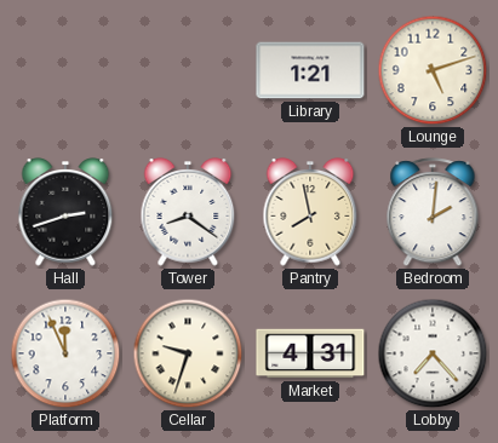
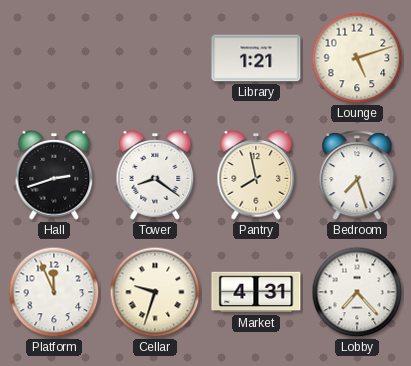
Bedroom: 2:01 -> 7:27 (357, 176)
